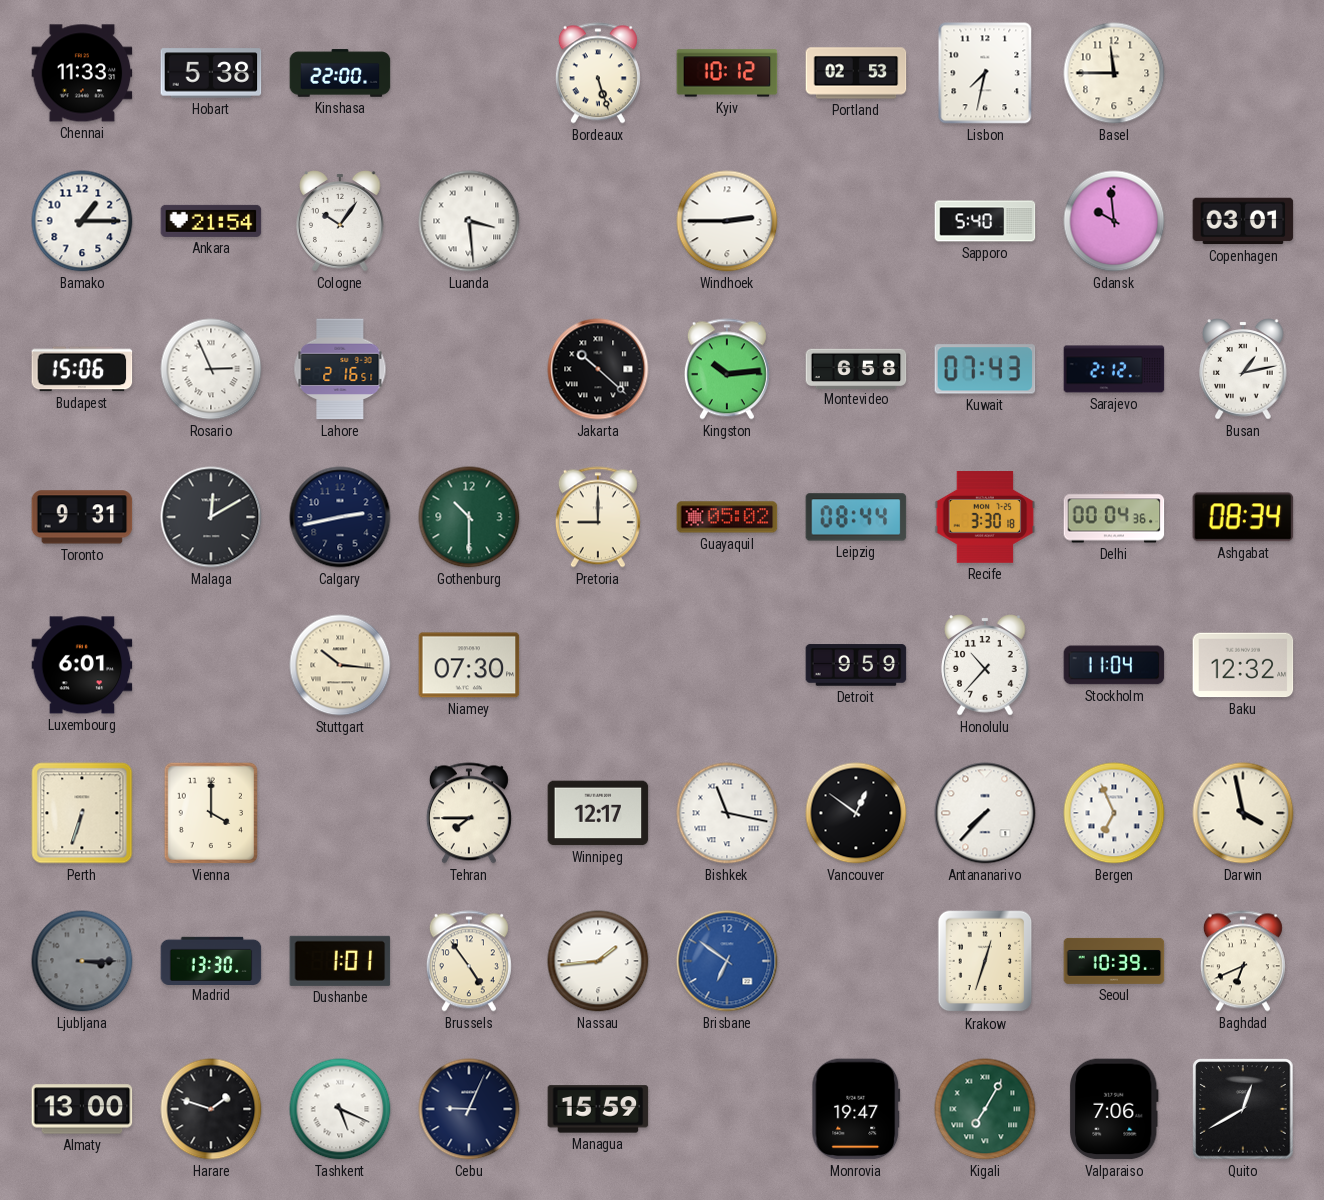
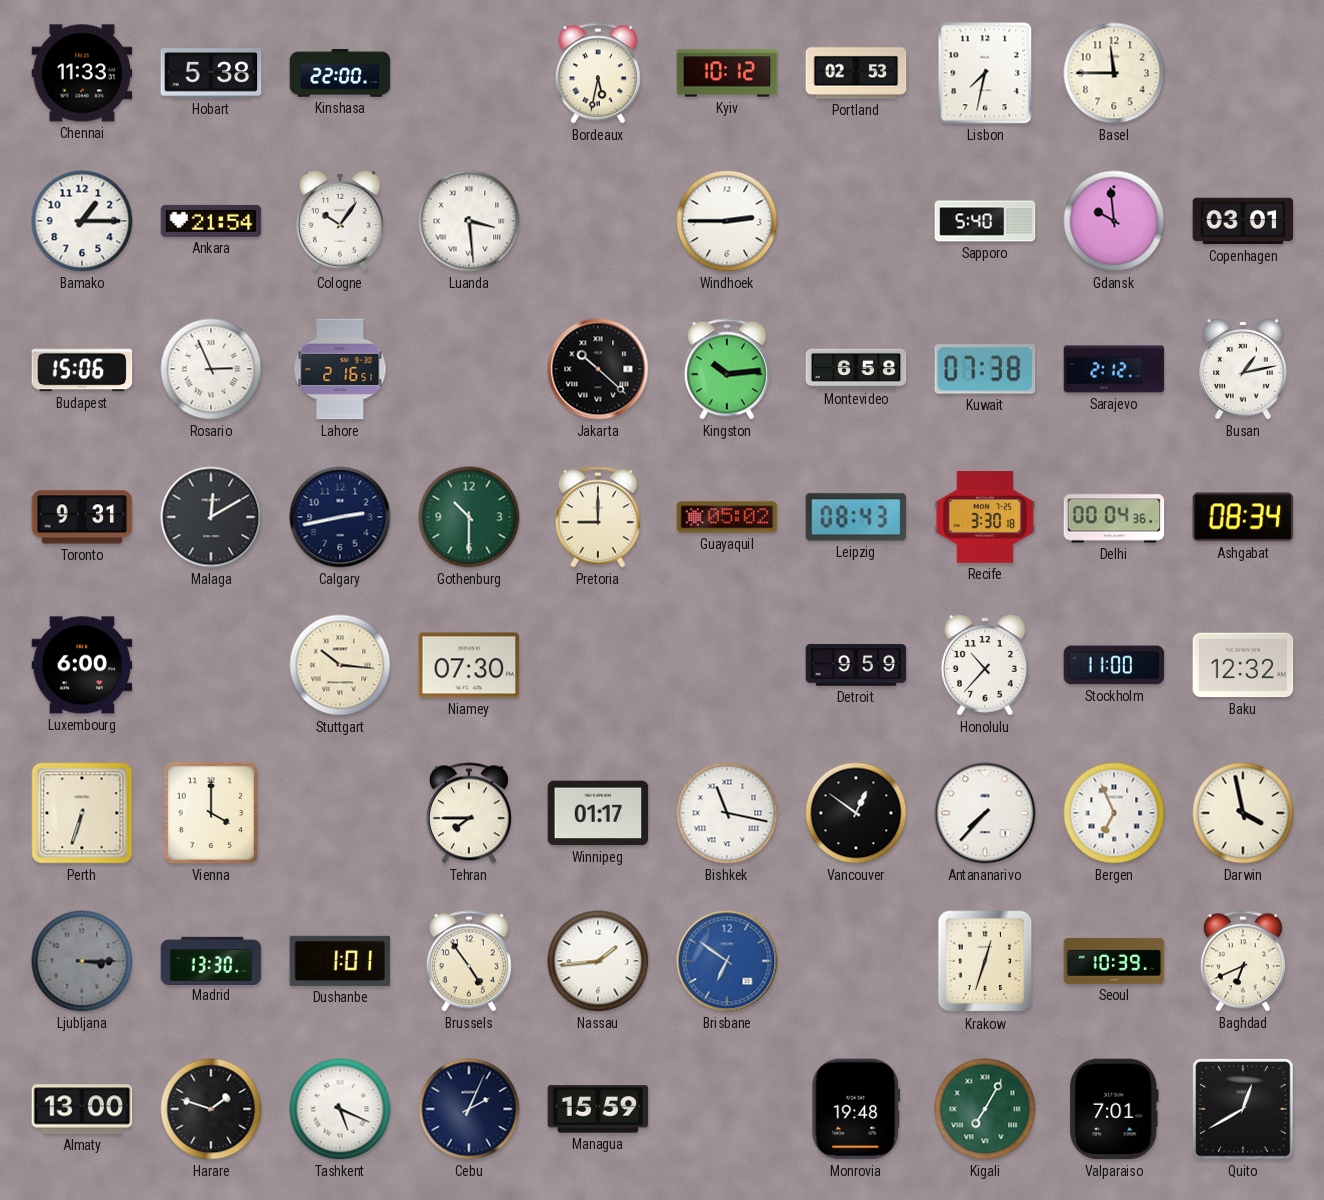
Bordeaux: 5:27 -> 5:32 (598, 73)
Kuwait: 07:43 -> 07:38 (985, 369)
Leipzig: 08:44 -> 08:43 (856, 517)
Luxembourg: 6:01 -> 6:00 (82, 665)
Stockholm: 11:04 -> 11:00 (1114, 665)
Winnipeg: 12:17 -> 01:17 (598, 813)
Cebu: 9:04 -> 2:04 (469, 1109)
Monrovia: 19:47 -> 19:48 (856, 1109)
Valparaiso: 7:06 -> 7:01 (1115, 1109)
